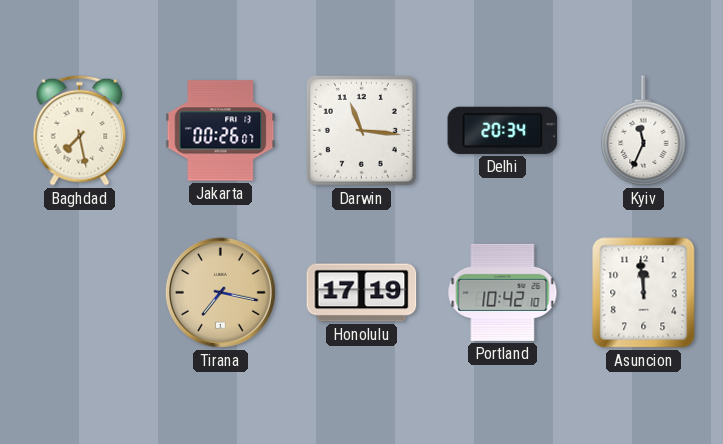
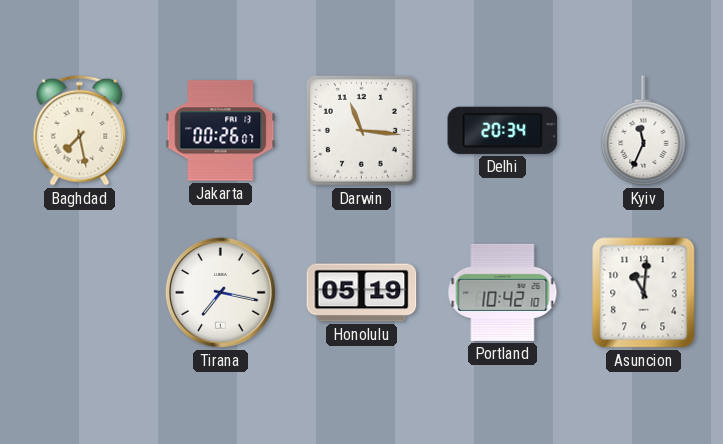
Tirana dial: champagne -> white (220, 292)
Honolulu: 17:19 -> 05:19 (362, 293)
Asuncion: 11:59 -> 11:01 (644, 293)
